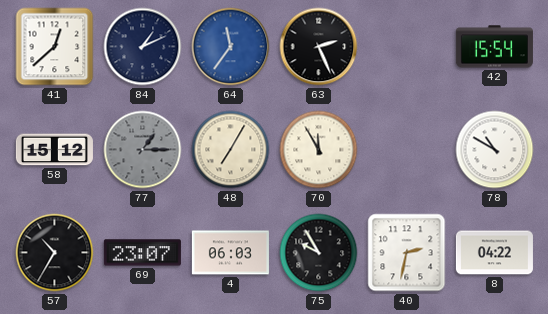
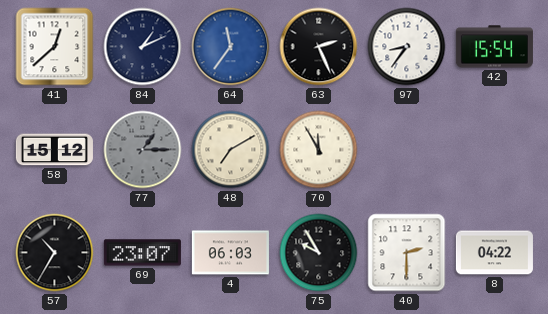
97: none -> 8:36 (407, 47)
48: 7:05 -> 7:10 (231, 150)
78: 10:50 -> none (495, 150)
40: 2:32 -> 2:30 (407, 253)
